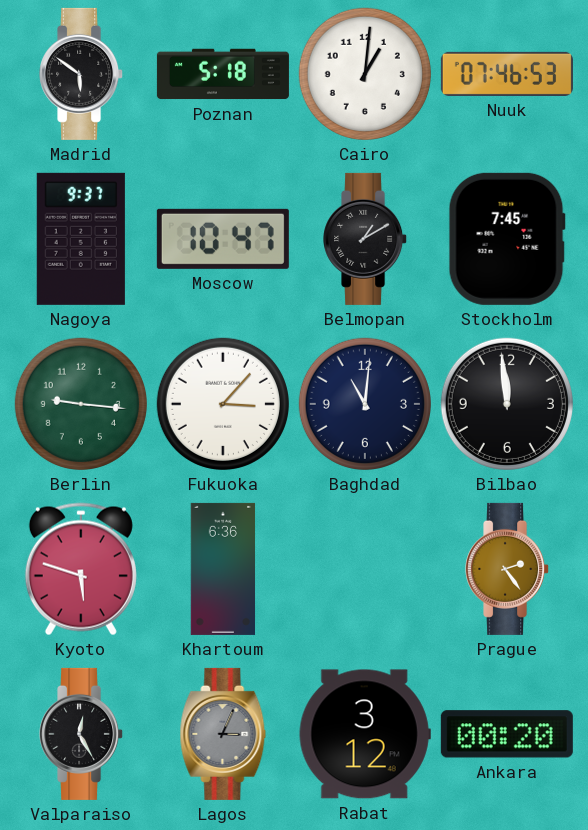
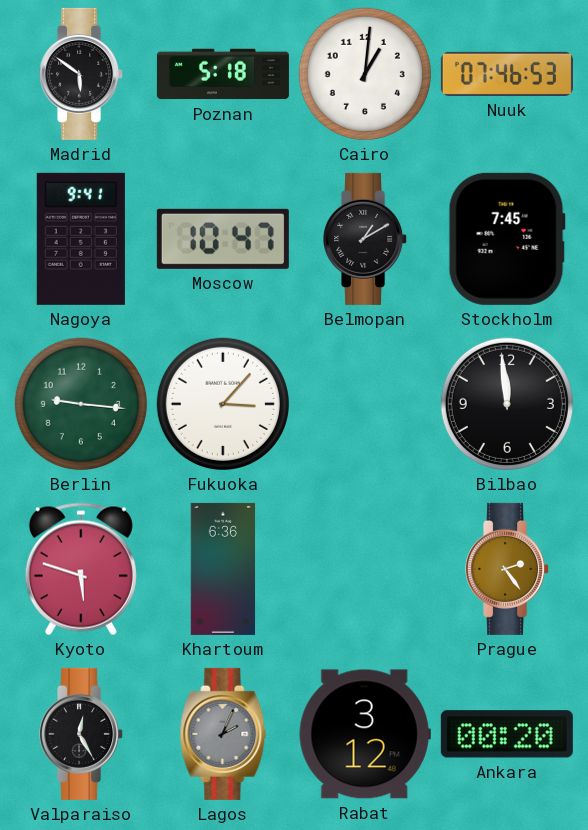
Nagoya: 9:37 -> 9:41 (81, 239)
Baghdad: 11:01 -> none (365, 404)
Lagos: 3:04 -> 2:04 (223, 734)
